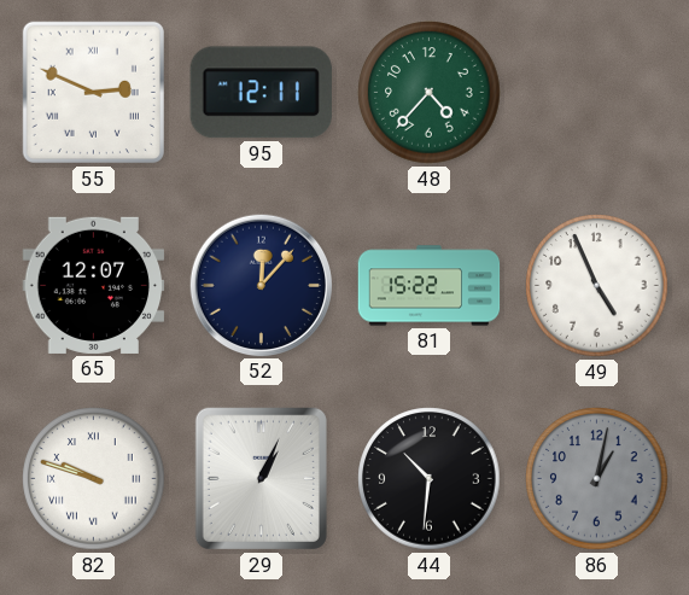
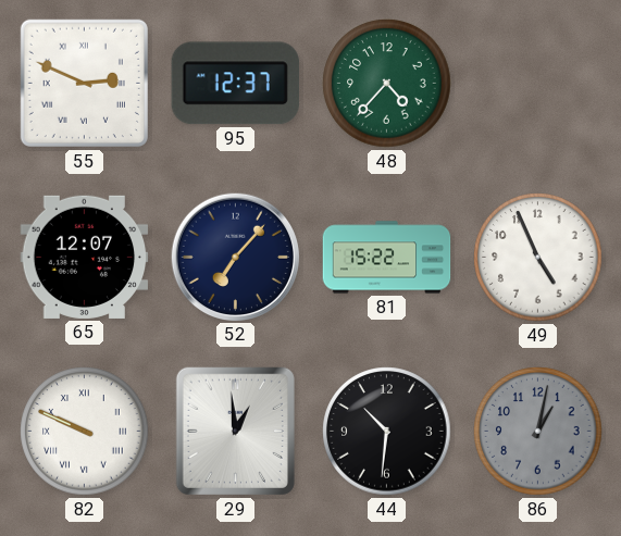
95: 12:11 -> 12:37 (235, 84)
52: 12:07 -> 7:07 (235, 257)
82: 9:48 -> 9:49 (85, 432)
29: 1:04 -> 12:59 (235, 431)
